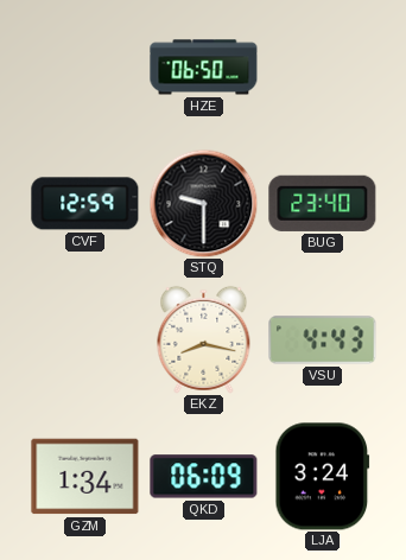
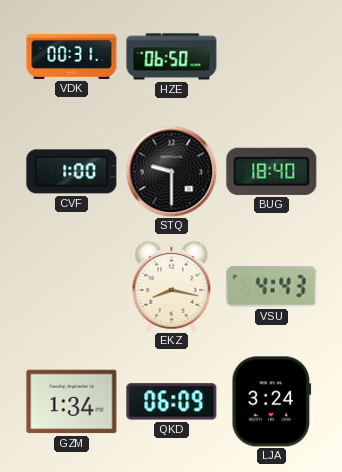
VDK: none -> 00:31 (72, 56)
CVF: 12:59 -> 1:00 (72, 172)
BUG: 23:40 -> 18:40 (272, 171)
